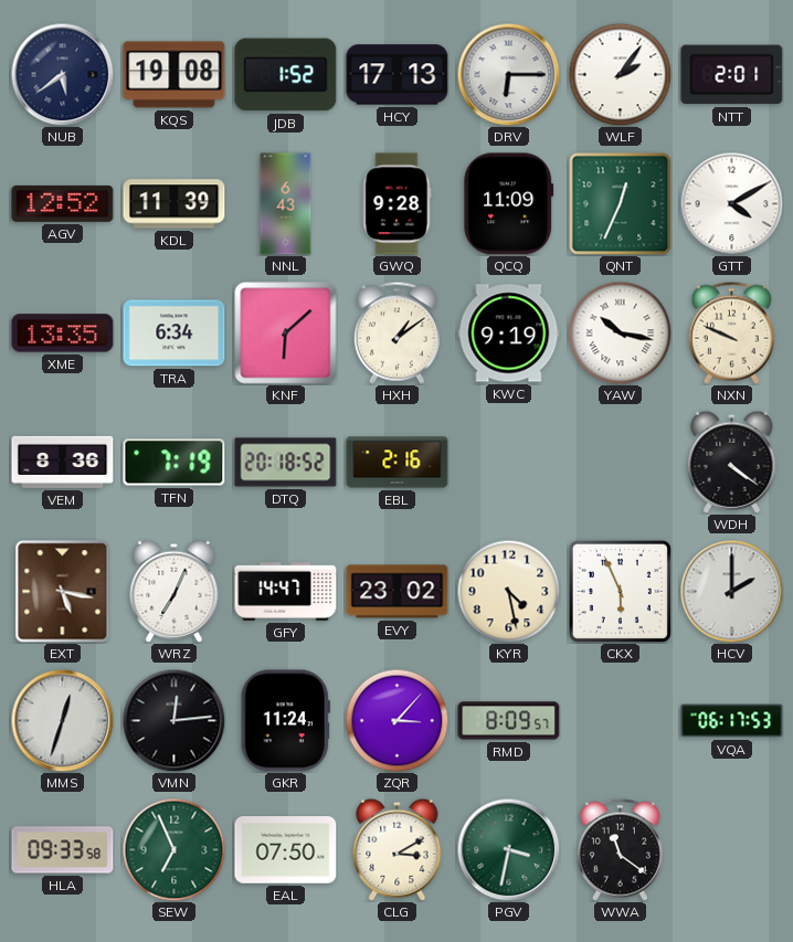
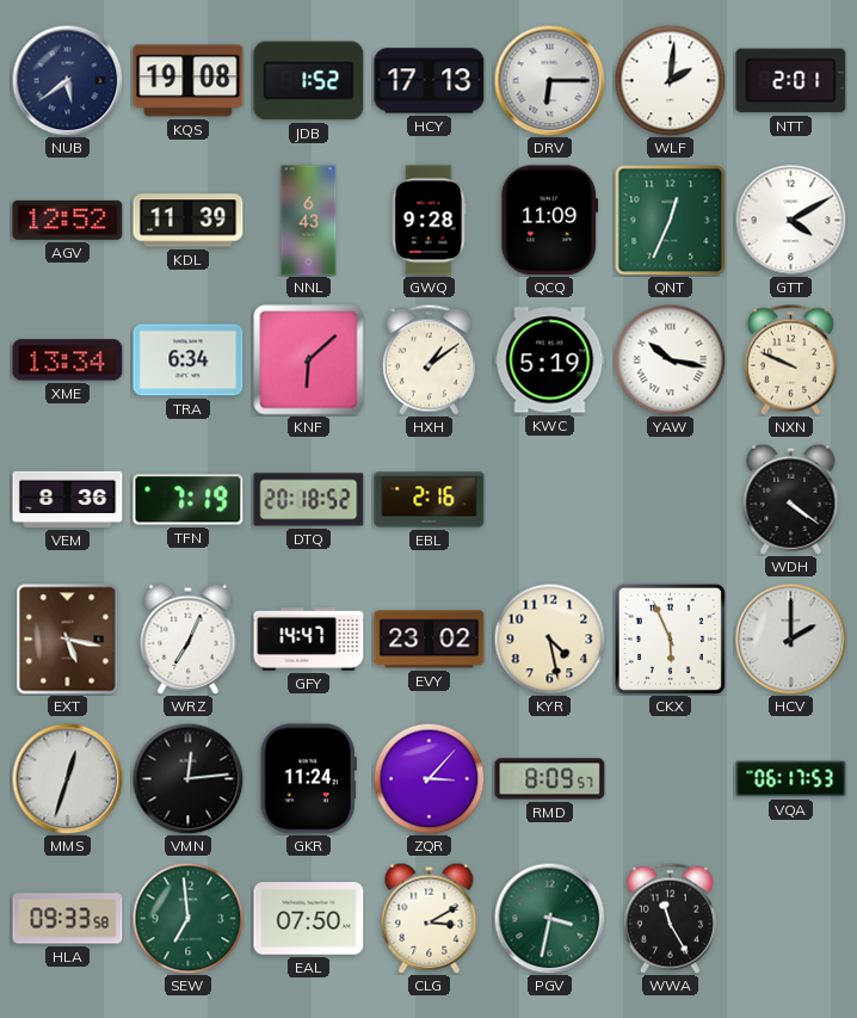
WLF: 2:06 -> 2:01 (670, 80)
XME: 13:35 -> 13:34 (68, 360)
KWC: 9:19 -> 5:19 (550, 360)
SEW: 6:56 -> 6:59 (187, 918)
WWA: 11:21 -> 11:25 (670, 918)
